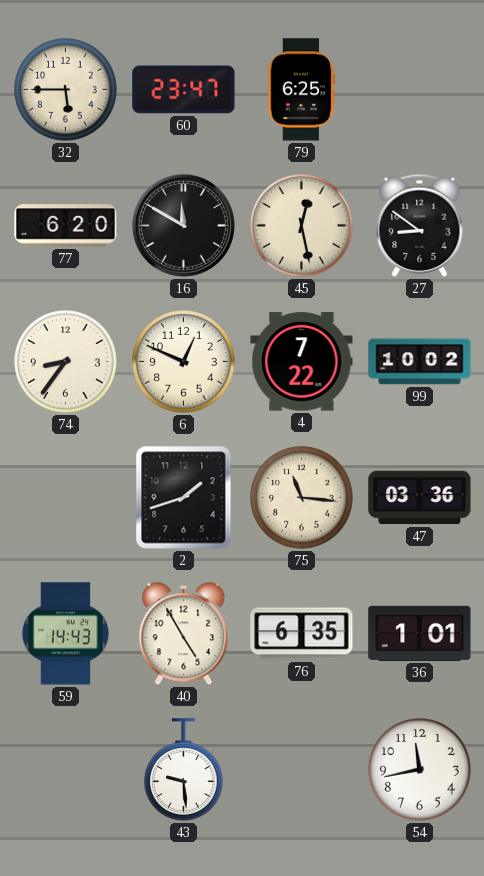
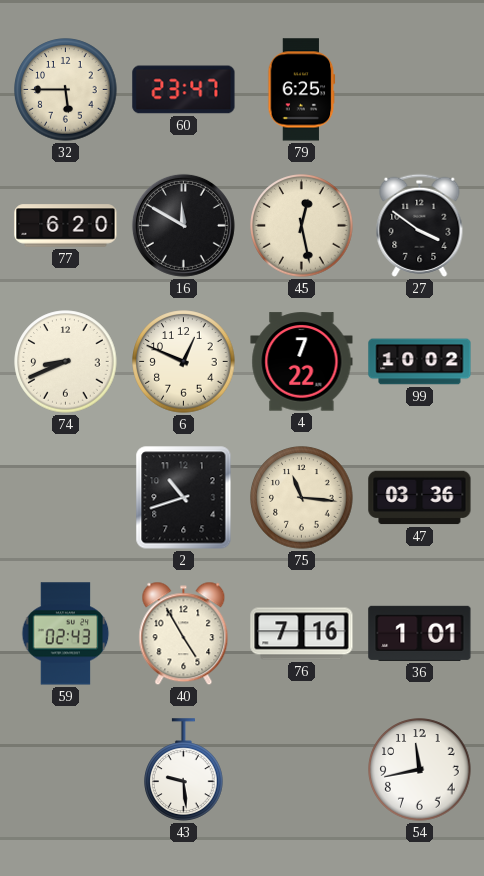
27: 8:51 -> 3:51 (420, 225)
74: 8:36 -> 8:41 (66, 362)
2: 1:42 -> 10:42 (184, 498)
59: 14:43 -> 02:43 (66, 634)
76: 6:35 -> 7:16 (302, 634)
